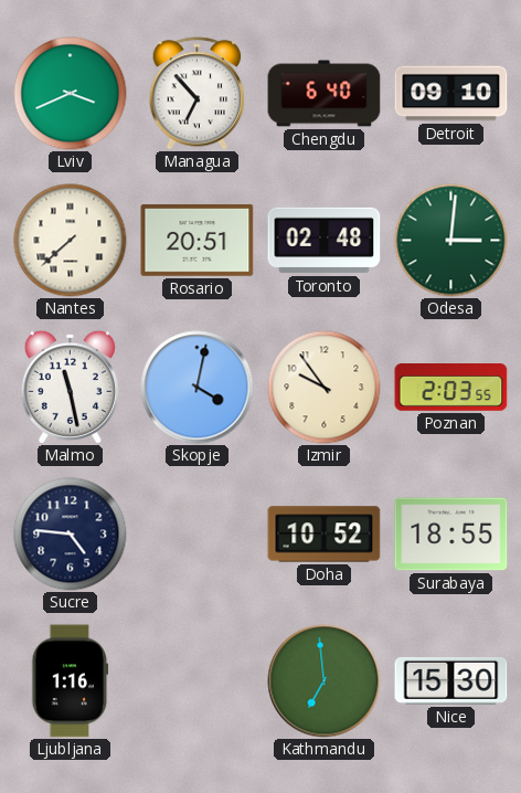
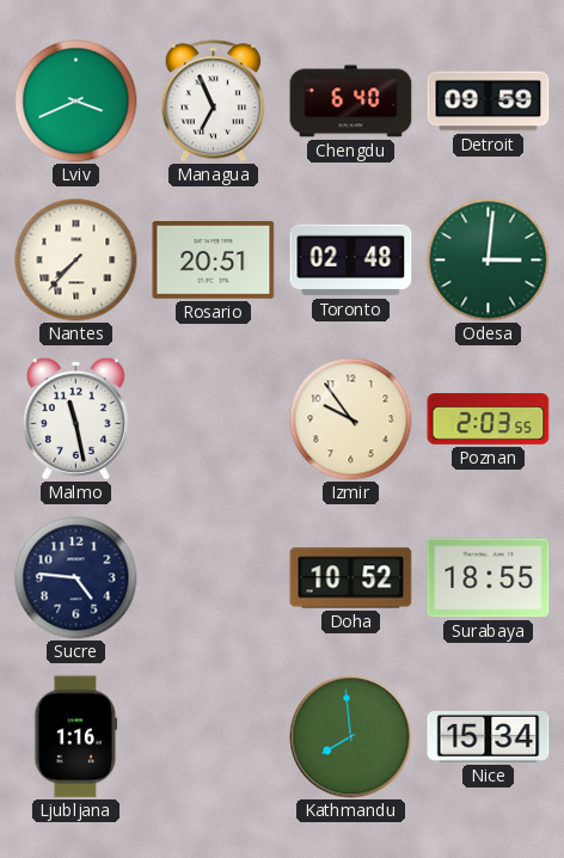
Managua: 6:53 -> 6:56 (214, 102)
Detroit: 09:10 -> 09:59 (489, 102)
Nantes: 7:38 -> 7:37 (76, 261)
Skopje: 4:02 -> none (198, 388)
Kathmandu: 6:59 -> 7:59 (351, 737)
Nice: 15:30 -> 15:34 (489, 736)
